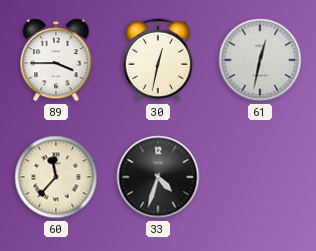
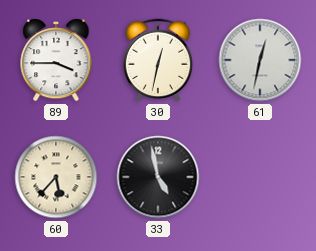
60: 11:37 -> 5:37 (56, 177)
33: 4:33 -> 4:58 (158, 177)
